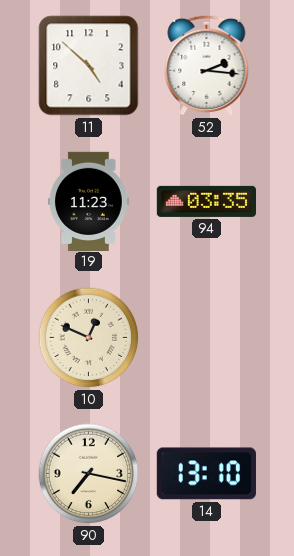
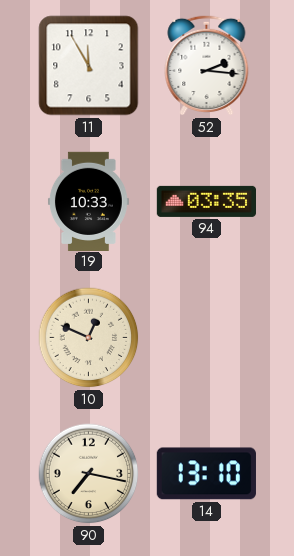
11: 4:52 -> 11:55 (89, 66)
19: 11:23 -> 10:33 (88, 201)
